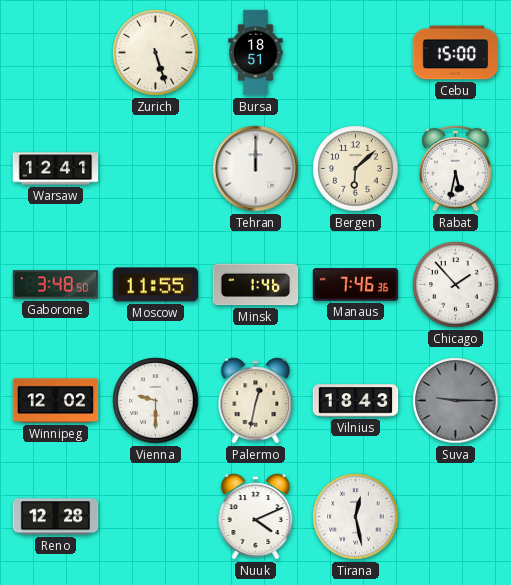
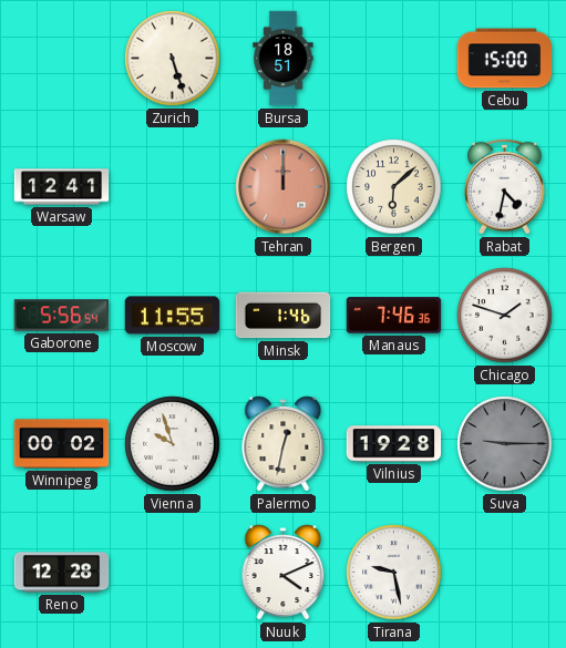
Tehran dial: white -> salmon (284, 187)
Rabat: 5:32 -> 4:32 (505, 186)
Gaborone: 3:48 -> 5:56 (62, 316)
Chicago: 1:53 -> 1:48 (505, 316)
Winnipeg: 12:02 -> 00:02 (62, 444)
Vienna: 9:30 -> 9:57 (173, 444)
Vilnius: 18:43 -> 19:28 (394, 444)
Tirana: 12:28 -> 9:28 (394, 573)
